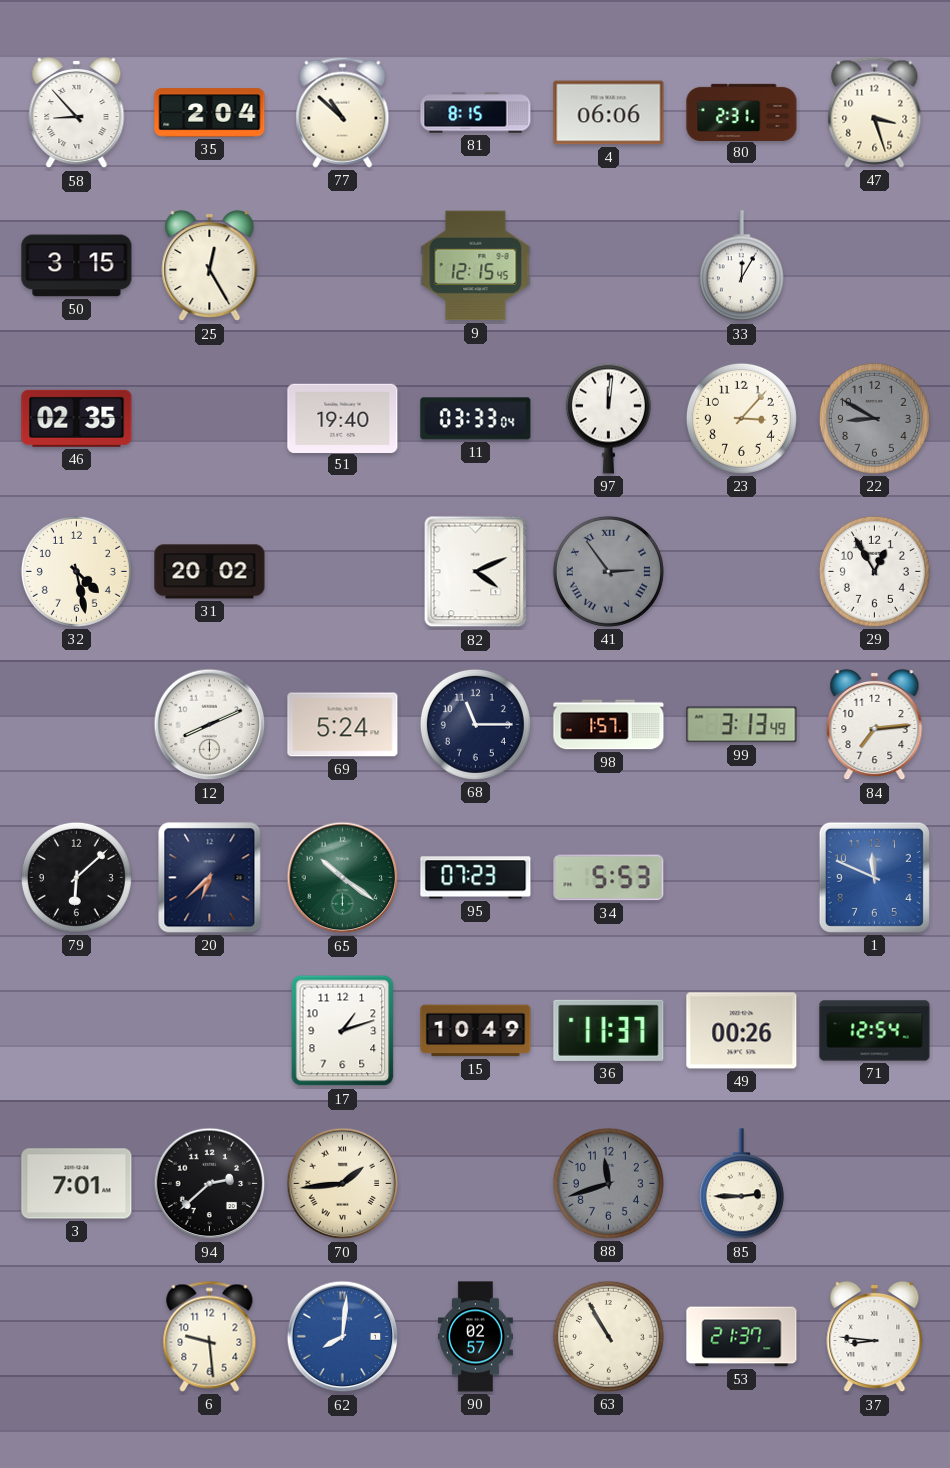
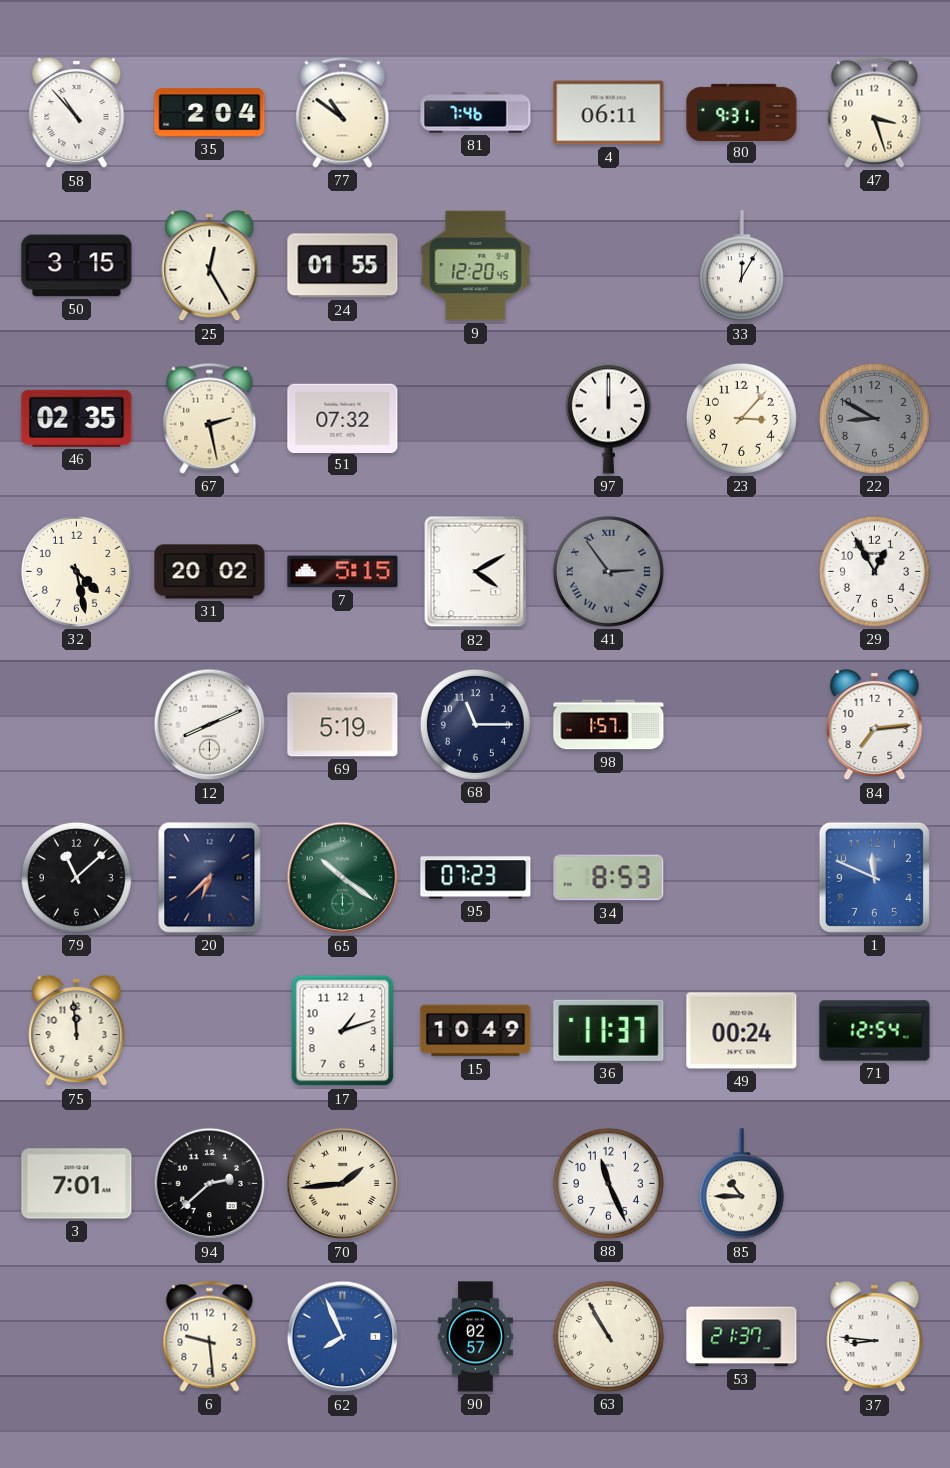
58: 8:53 -> 10:53 (77, 113)
77: 10:52 -> 10:51 (343, 112)
81: 8:15 -> 7:46 (476, 113)
4: 06:06 -> 06:11 (609, 113)
80: 2:31 -> 9:31 (742, 112)
24: none -> 01:55 (343, 266)
9: 12:15 -> 12:20 (476, 266)
67: none -> 2:28 (210, 418)
51: 19:40 -> 07:32 (343, 418)
11: 03:33 -> none (476, 419)
97: 12:01 -> 12:00 (608, 418)
7: none -> 5:15 (343, 572)
82: 4:11 -> 4:10 (476, 572)
69: 5:24 -> 5:19 (343, 725)
99: 3:13 -> none (742, 725)
79: 6:08 -> 11:08 (76, 877)
34: 5:53 -> 8:53 (609, 878)
75: none -> 11:59 (77, 1031)
49: 00:26 -> 00:24 (742, 1031)
88: 11:42 -> 11:26 (608, 1183)
88 dial: grey -> white (608, 1183)
85: 2:45 -> 10:45 (741, 1184)
62: 8:01 -> 7:56 (343, 1337)
